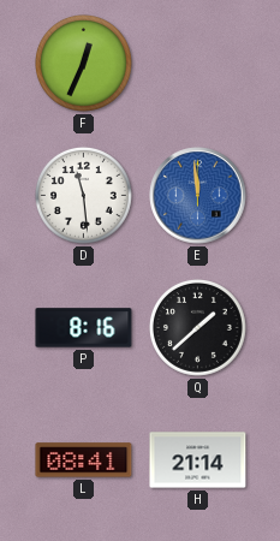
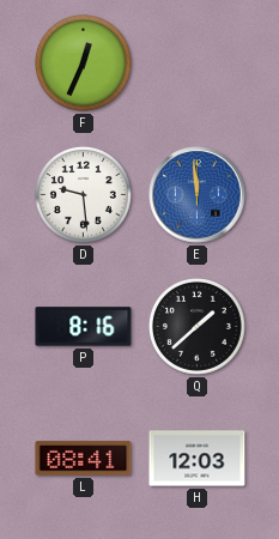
D: 11:29 -> 9:29 (83, 194)
H: 21:14 -> 12:03 (198, 459)
